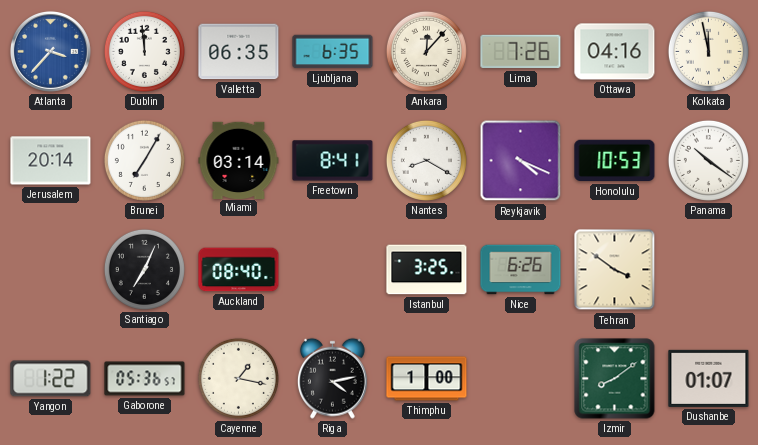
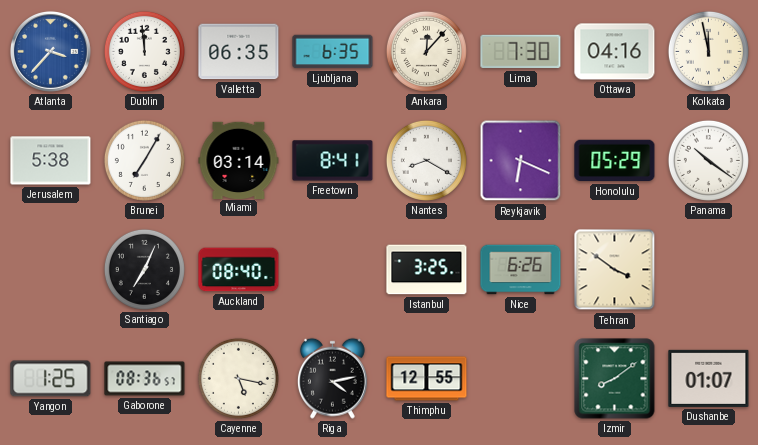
Lima: 7:26 -> 7:30 (521, 52)
Jerusalem: 20:14 -> 5:38 (51, 161)
Reykjavik: 4:19 -> 6:19 (521, 161)
Honolulu: 10:53 -> 05:29 (615, 161)
Yangon: 1:22 -> 1:25 (51, 379)
Gaborone: 05:36 -> 08:36 (145, 379)
Cayenne: 1:17 -> 5:17 (238, 378)
Thimphu: 1:00 -> 12:55 (427, 379)
